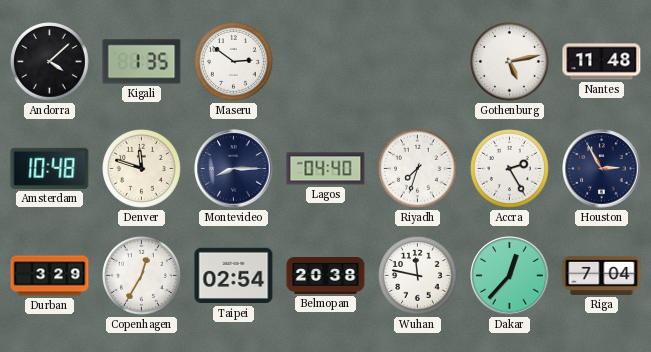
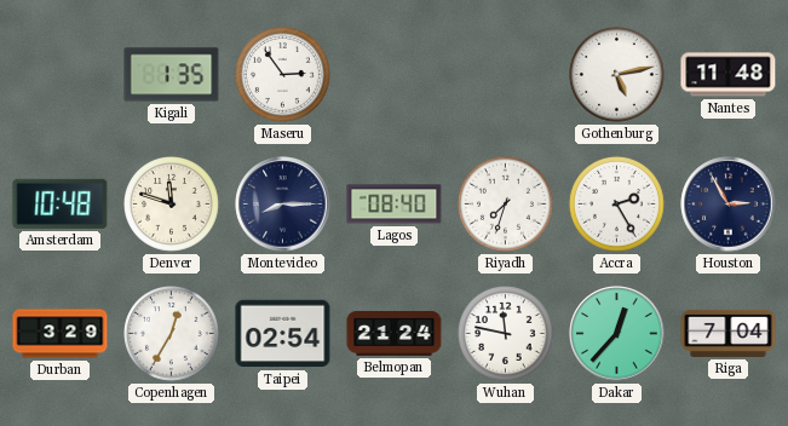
Andorra: 4:08 -> none (50, 62)
Maseru: 2:51 -> 2:54 (283, 75)
Lagos: 04:40 -> 08:40 (395, 205)
Belmopan: 20:38 -> 21:24 (395, 334)
